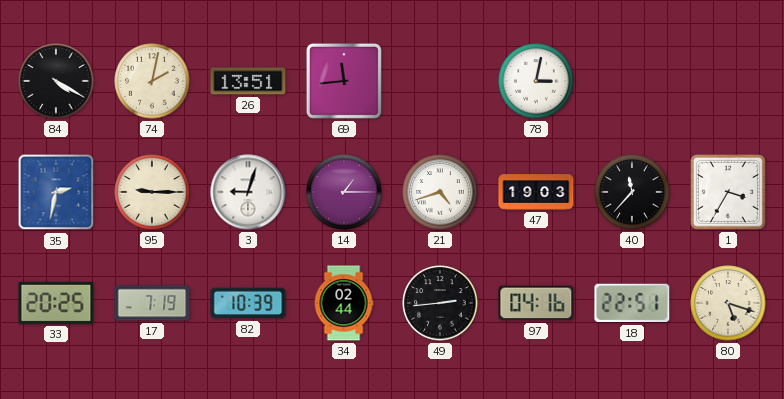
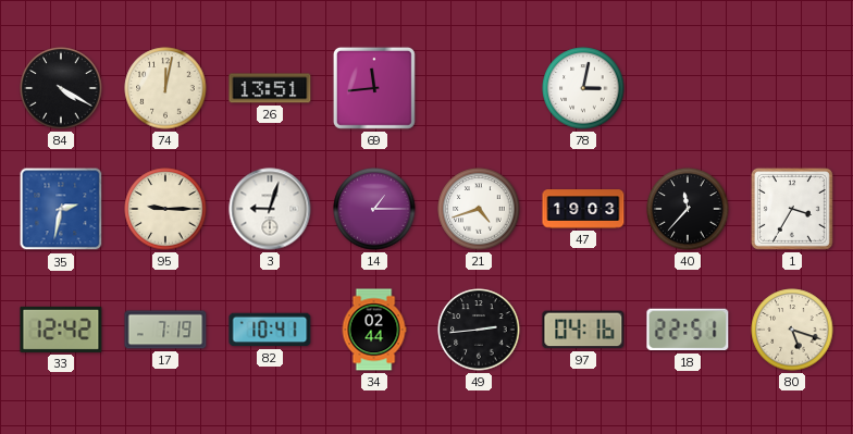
74: 2:02 -> 12:02 (165, 88)
33: 20:25 -> 12:42 (61, 330)
82: 10:39 -> 10:41 (270, 330)
